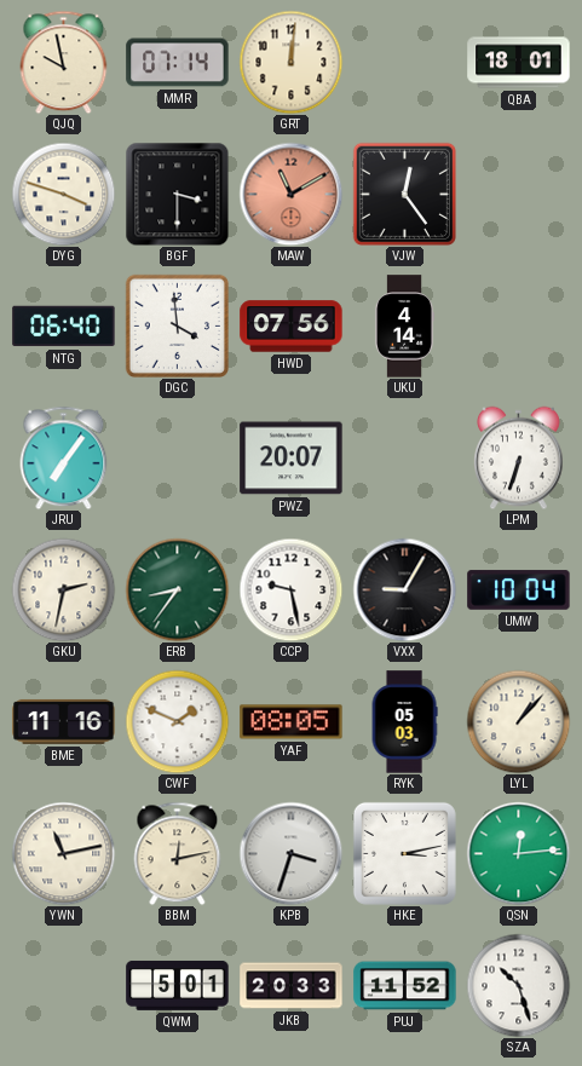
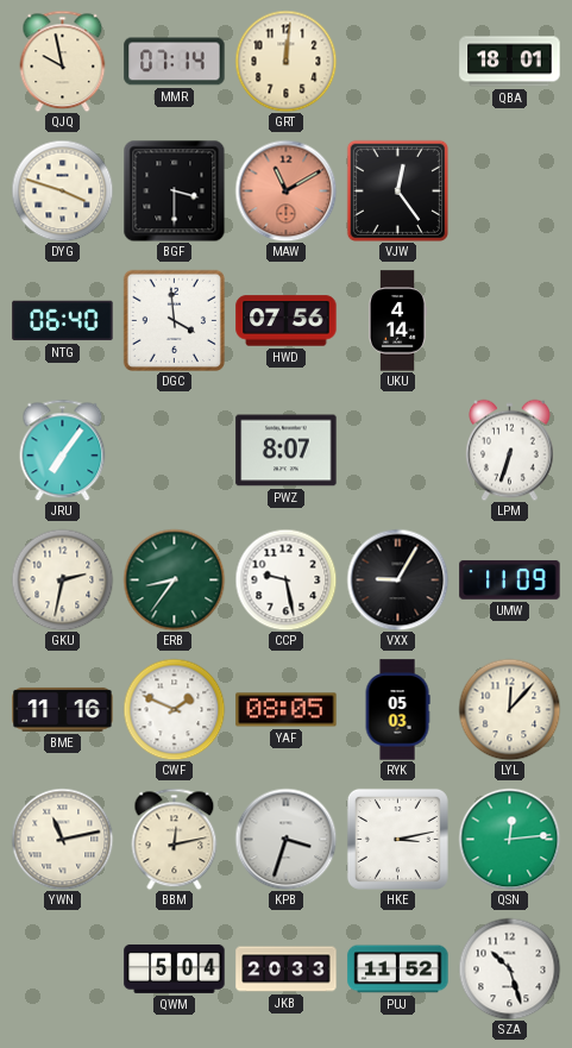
PWZ: 20:07 -> 8:07 (287, 451)
UMW: 10:04 -> 11:09 (510, 581)
LYL: 1:07 -> 12:07 (509, 709)
QWM: 5:01 -> 5:04 (175, 968)
